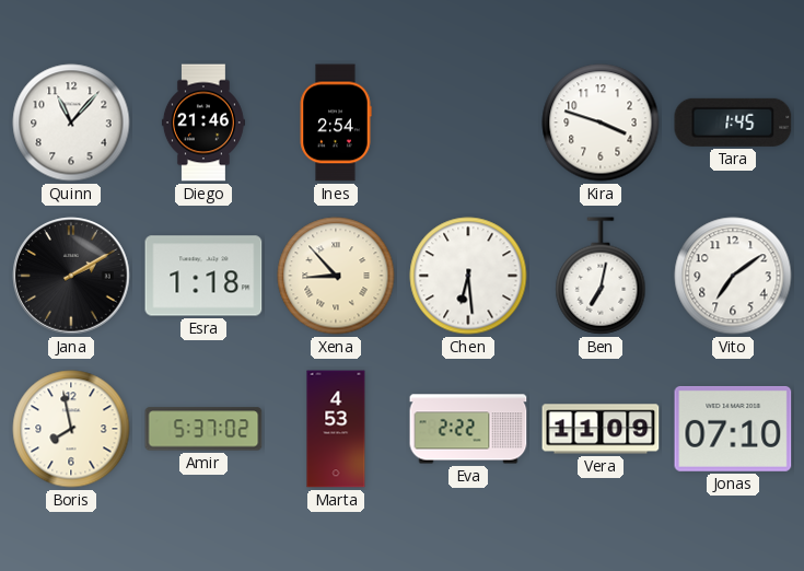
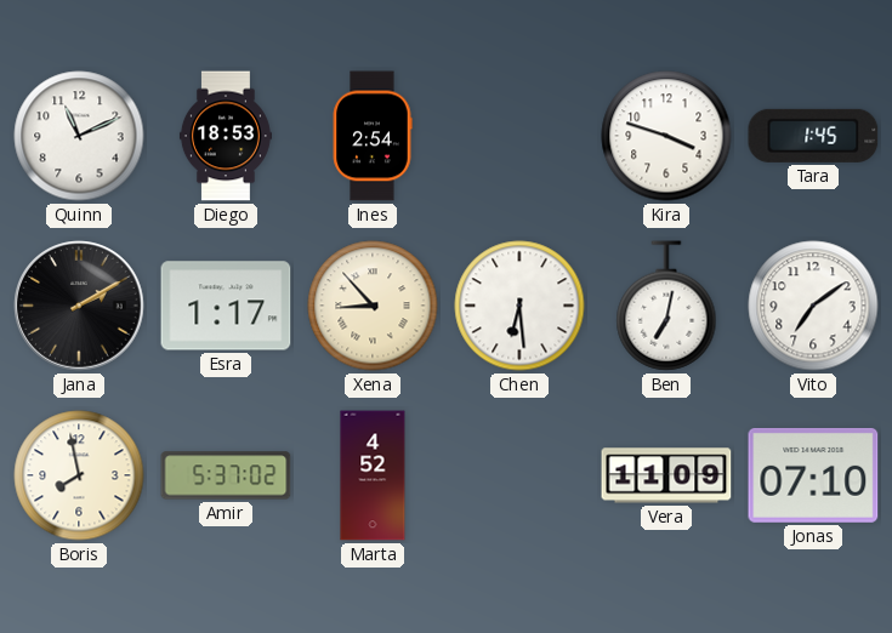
Quinn: 11:07 -> 11:11 (79, 136)
Diego: 21:46 -> 18:53 (226, 136)
Esra: 1:18 -> 1:17 (226, 306)
Marta: 4:53 -> 4:52 (373, 475)
Eva: 2:22 -> none (468, 429)
